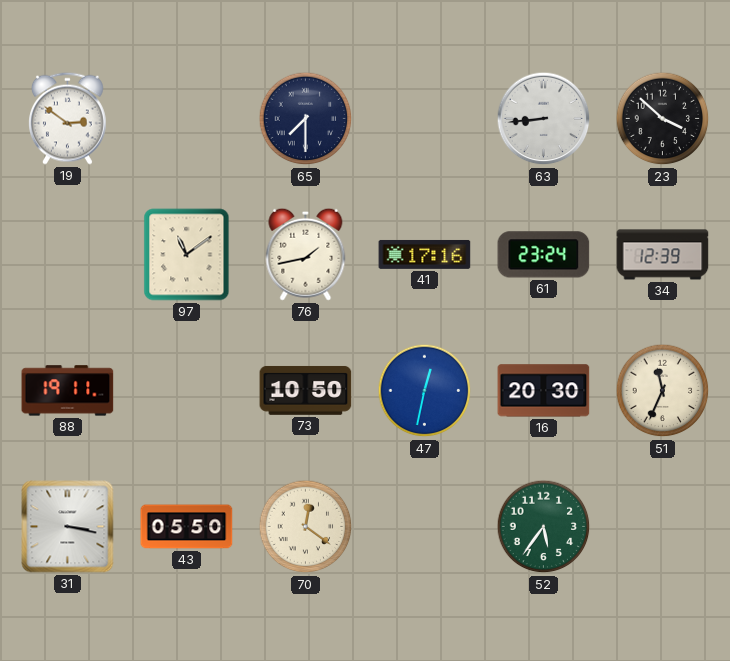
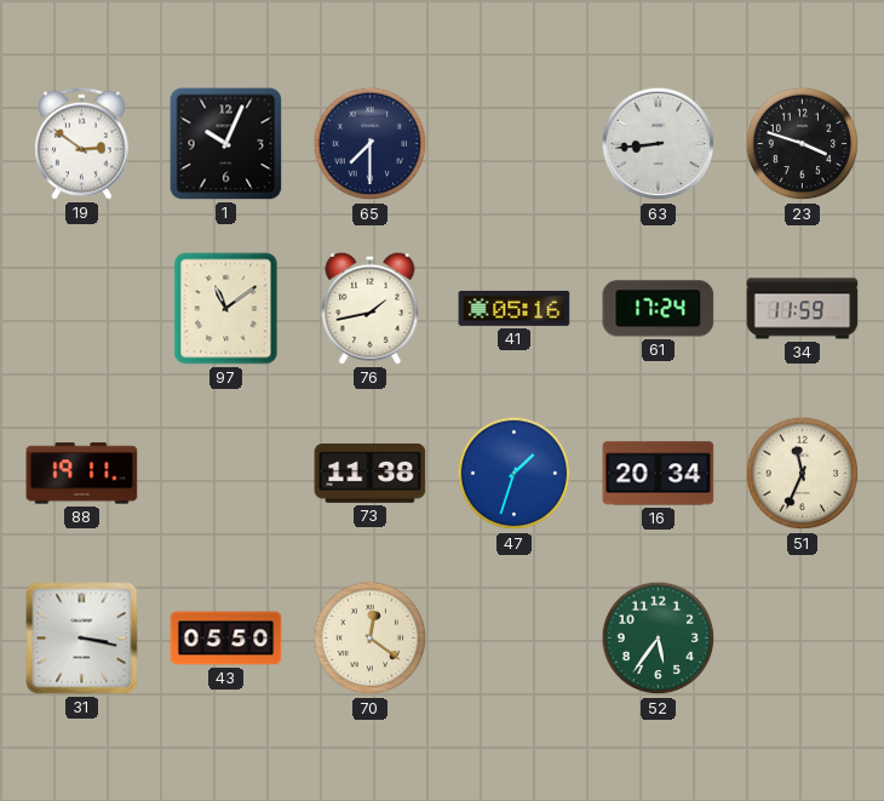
1: none -> 10:04 (226, 144)
23: 3:52 -> 3:48 (803, 144)
41: 17:16 -> 05:16 (515, 308)
61: 23:24 -> 17:24 (659, 309)
34: 12:39 -> 11:59 (803, 309)
73: 10:50 -> 11:38 (371, 474)
47: 12:32 -> 1:33 (515, 474)
16: 20:30 -> 20:34 (659, 474)
